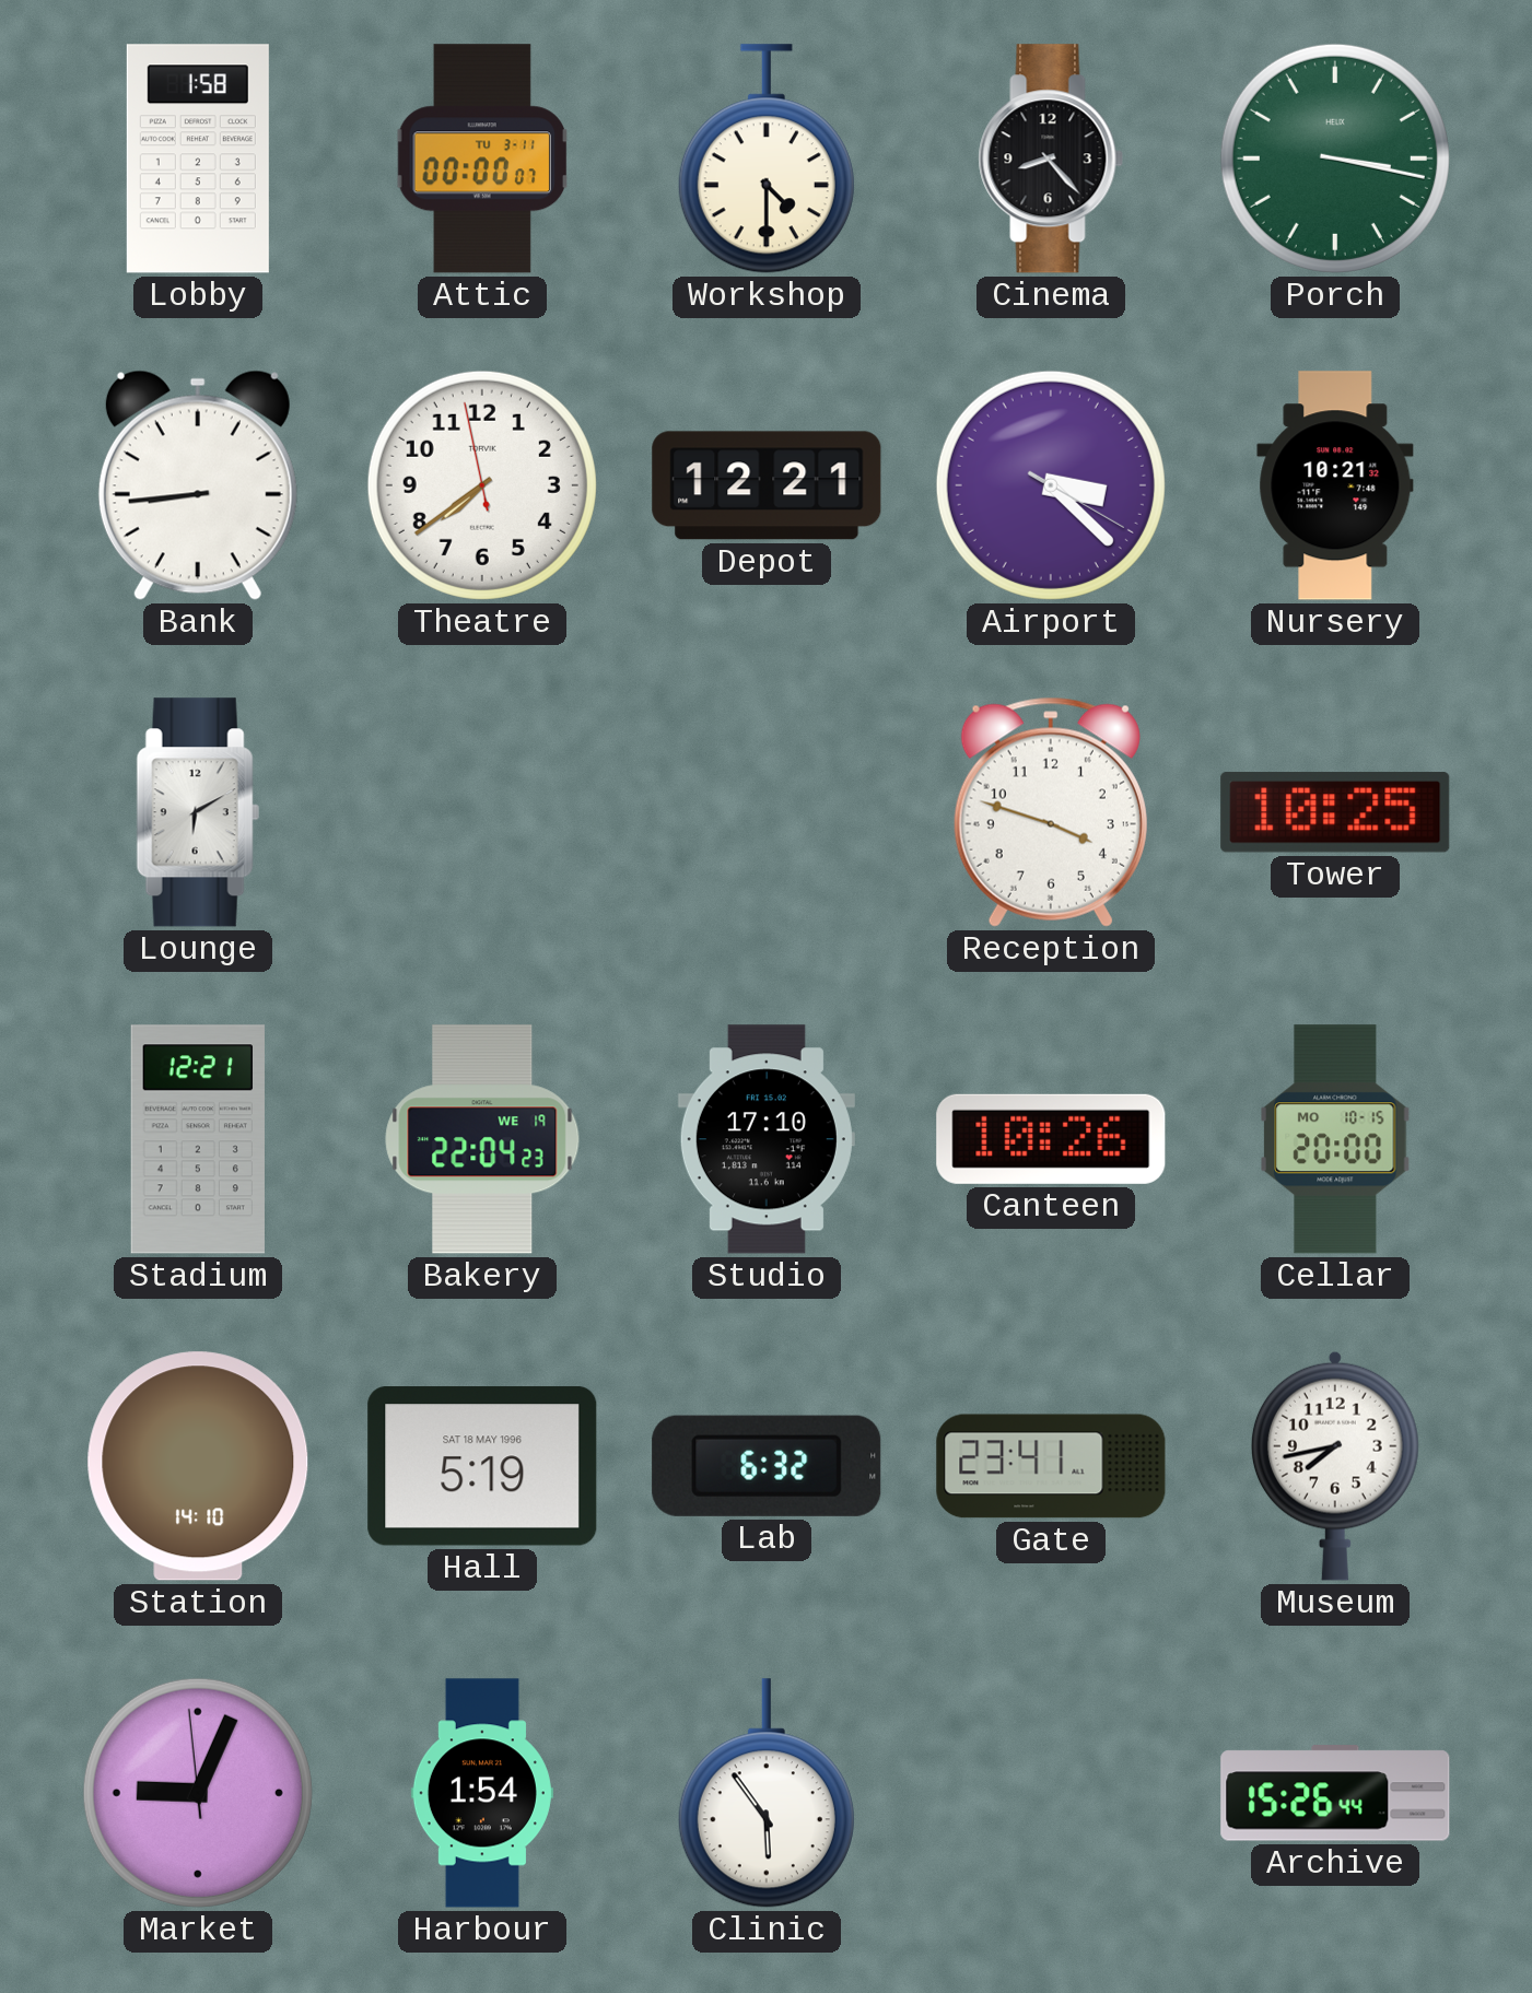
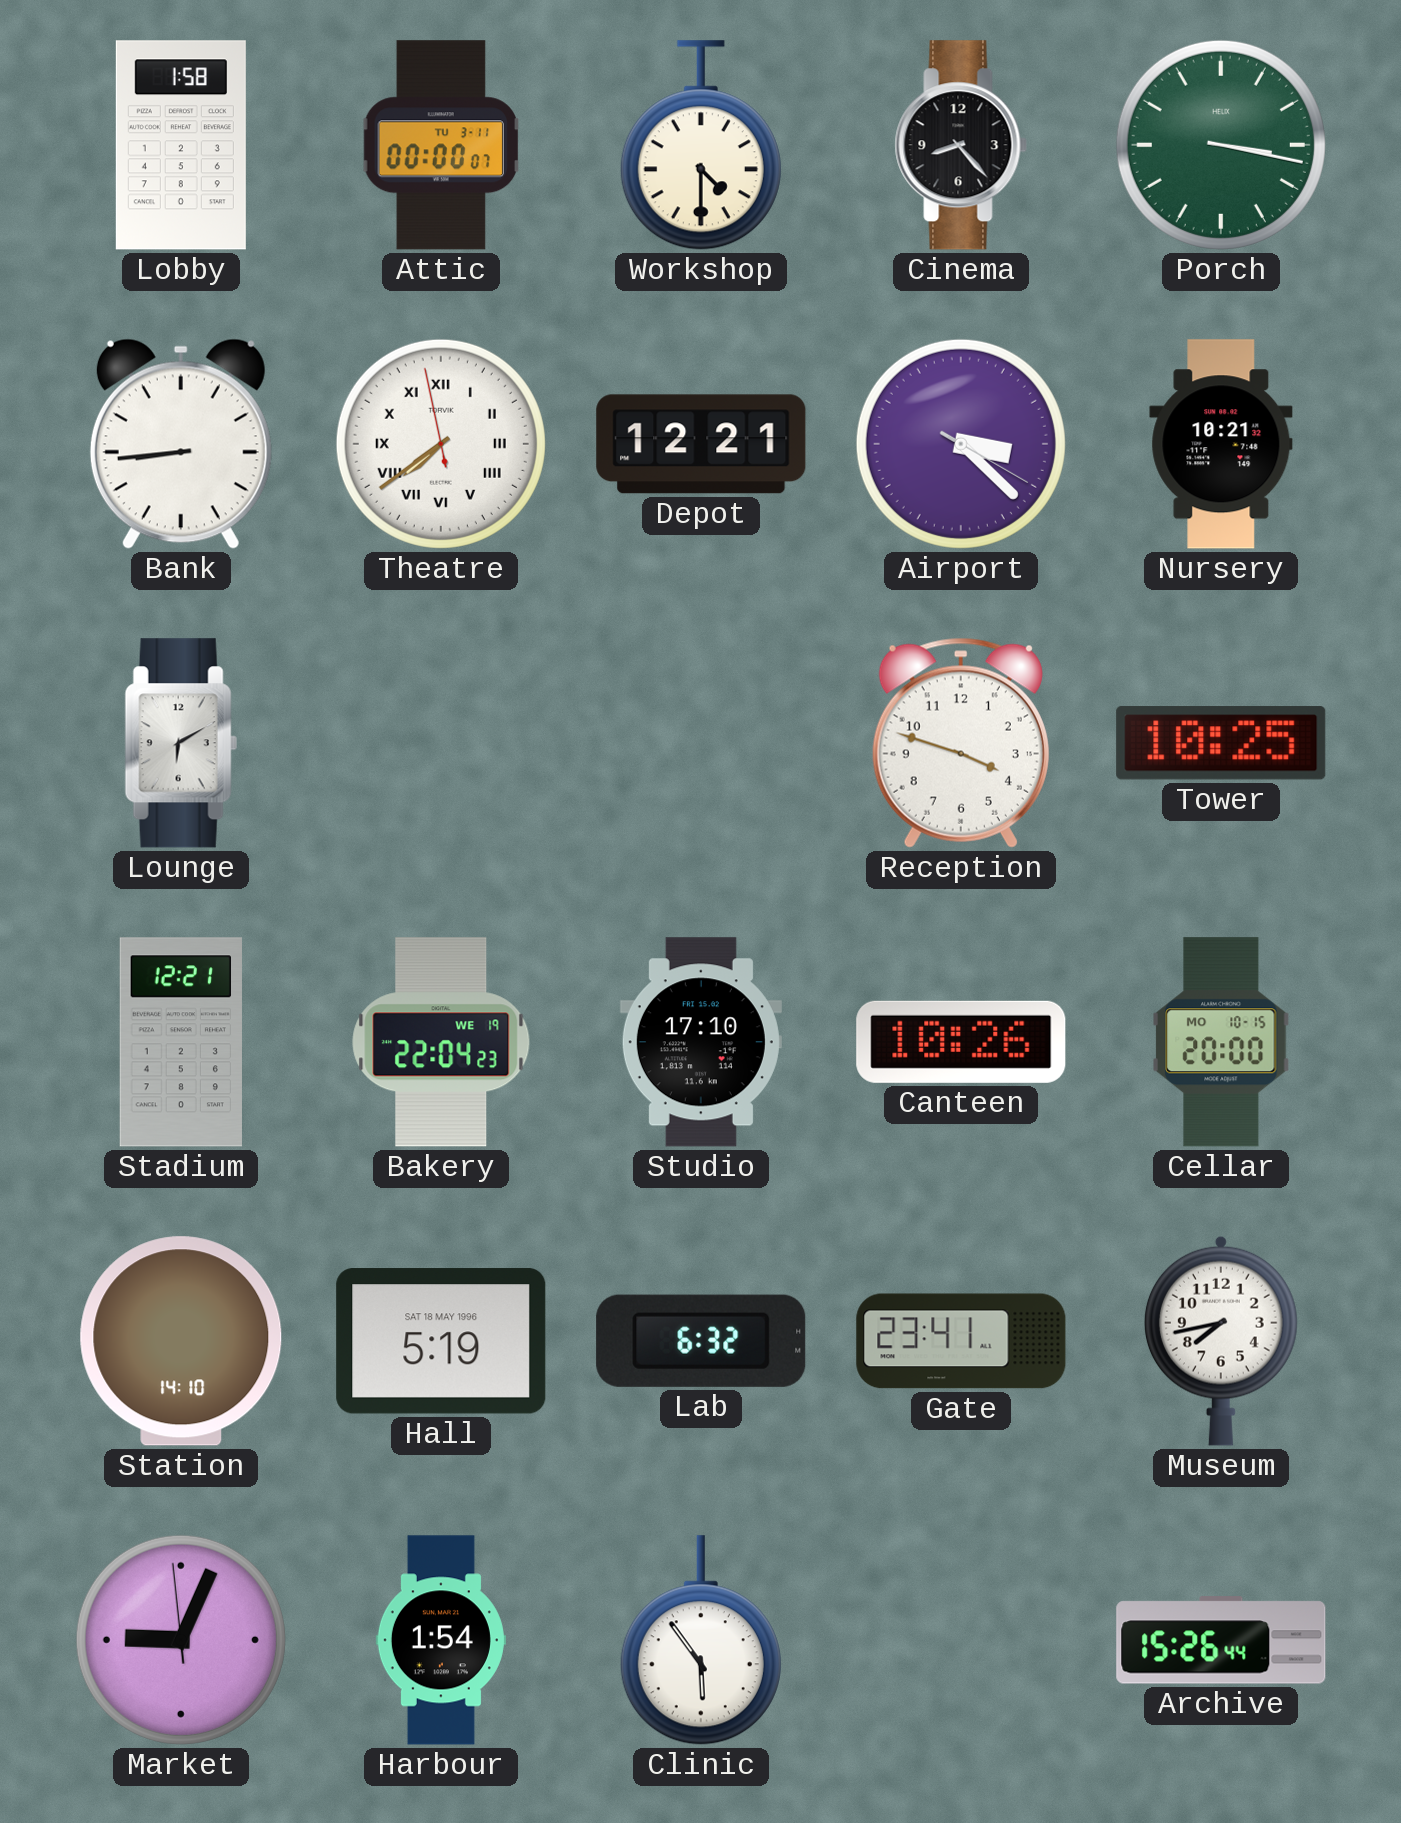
Theatre numerals: Arabic -> Roman (441, 444)
